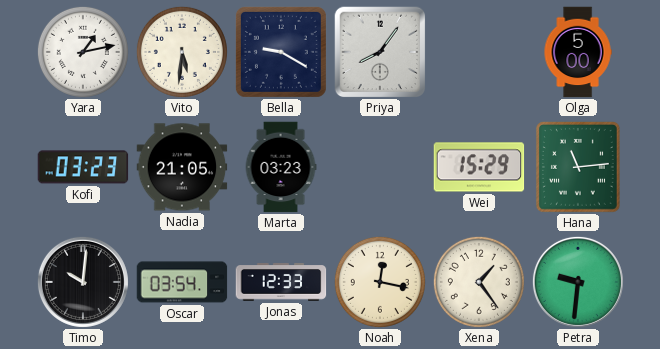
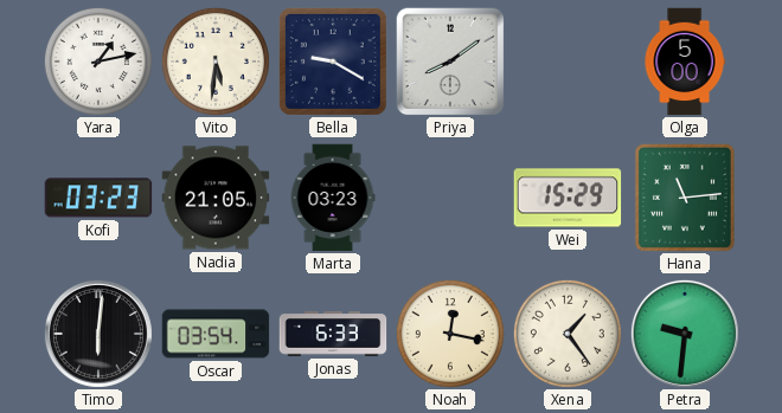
Priya: 8:06 -> 8:09 (450, 62)
Timo: 10:01 -> 6:01 (98, 334)
Jonas: 12:33 -> 6:33 (333, 334)
